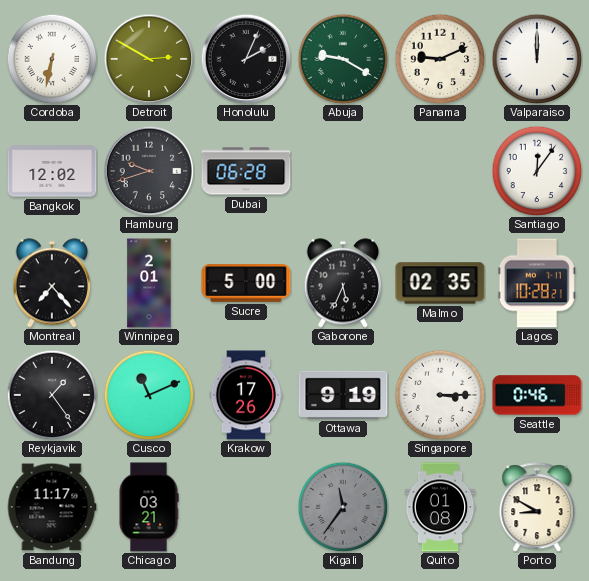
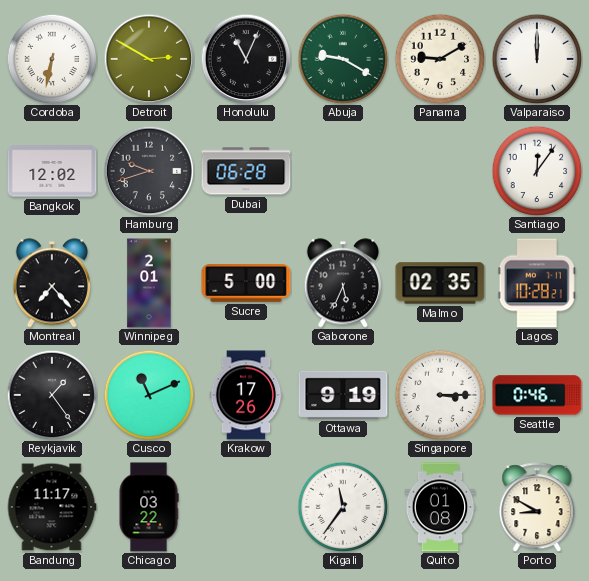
Honolulu: 2:04 -> 11:04 (246, 59)
Panama: 9:11 -> 9:10 (440, 59)
Chicago: 03:21 -> 03:22 (149, 507)
Kigali dial: grey -> white (343, 507)
